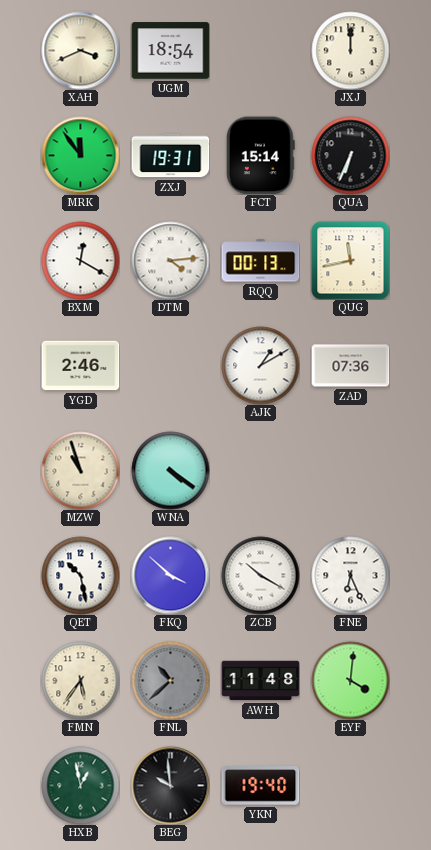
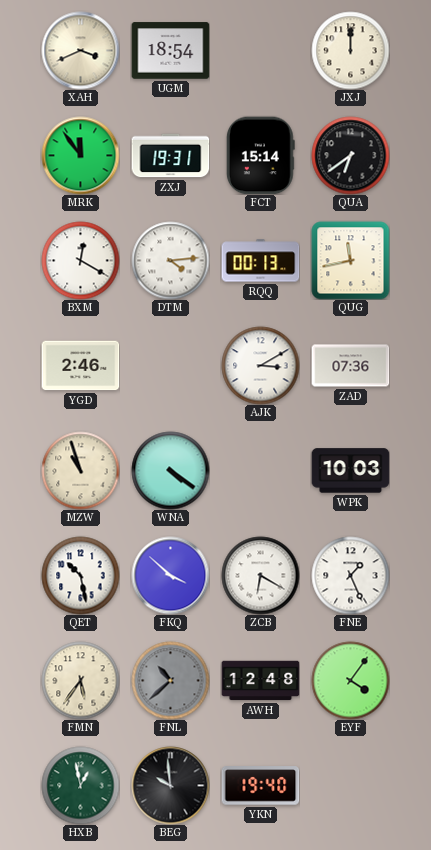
QUA: 6:34 -> 6:39 (350, 155)
AJK: 1:10 -> 3:10 (260, 365)
WPK: none -> 10:03 (350, 471)
ZCB: 10:20 -> 6:20 (260, 575)
FNE: 6:26 -> 1:26 (350, 575)
AWH: 11:48 -> 12:48 (260, 681)
EYF: 4:01 -> 4:06 (350, 680)
